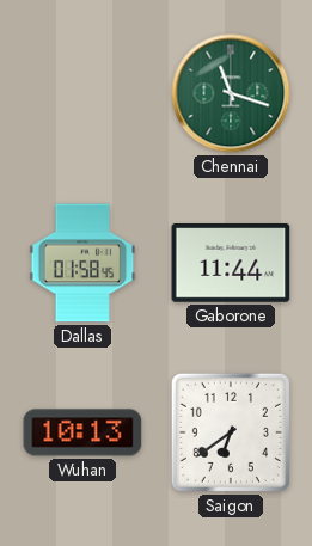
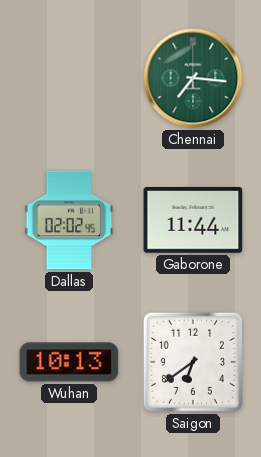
Chennai: 11:18 -> 7:16 (193, 78)
Dallas: 01:58 -> 02:02 (69, 220)
